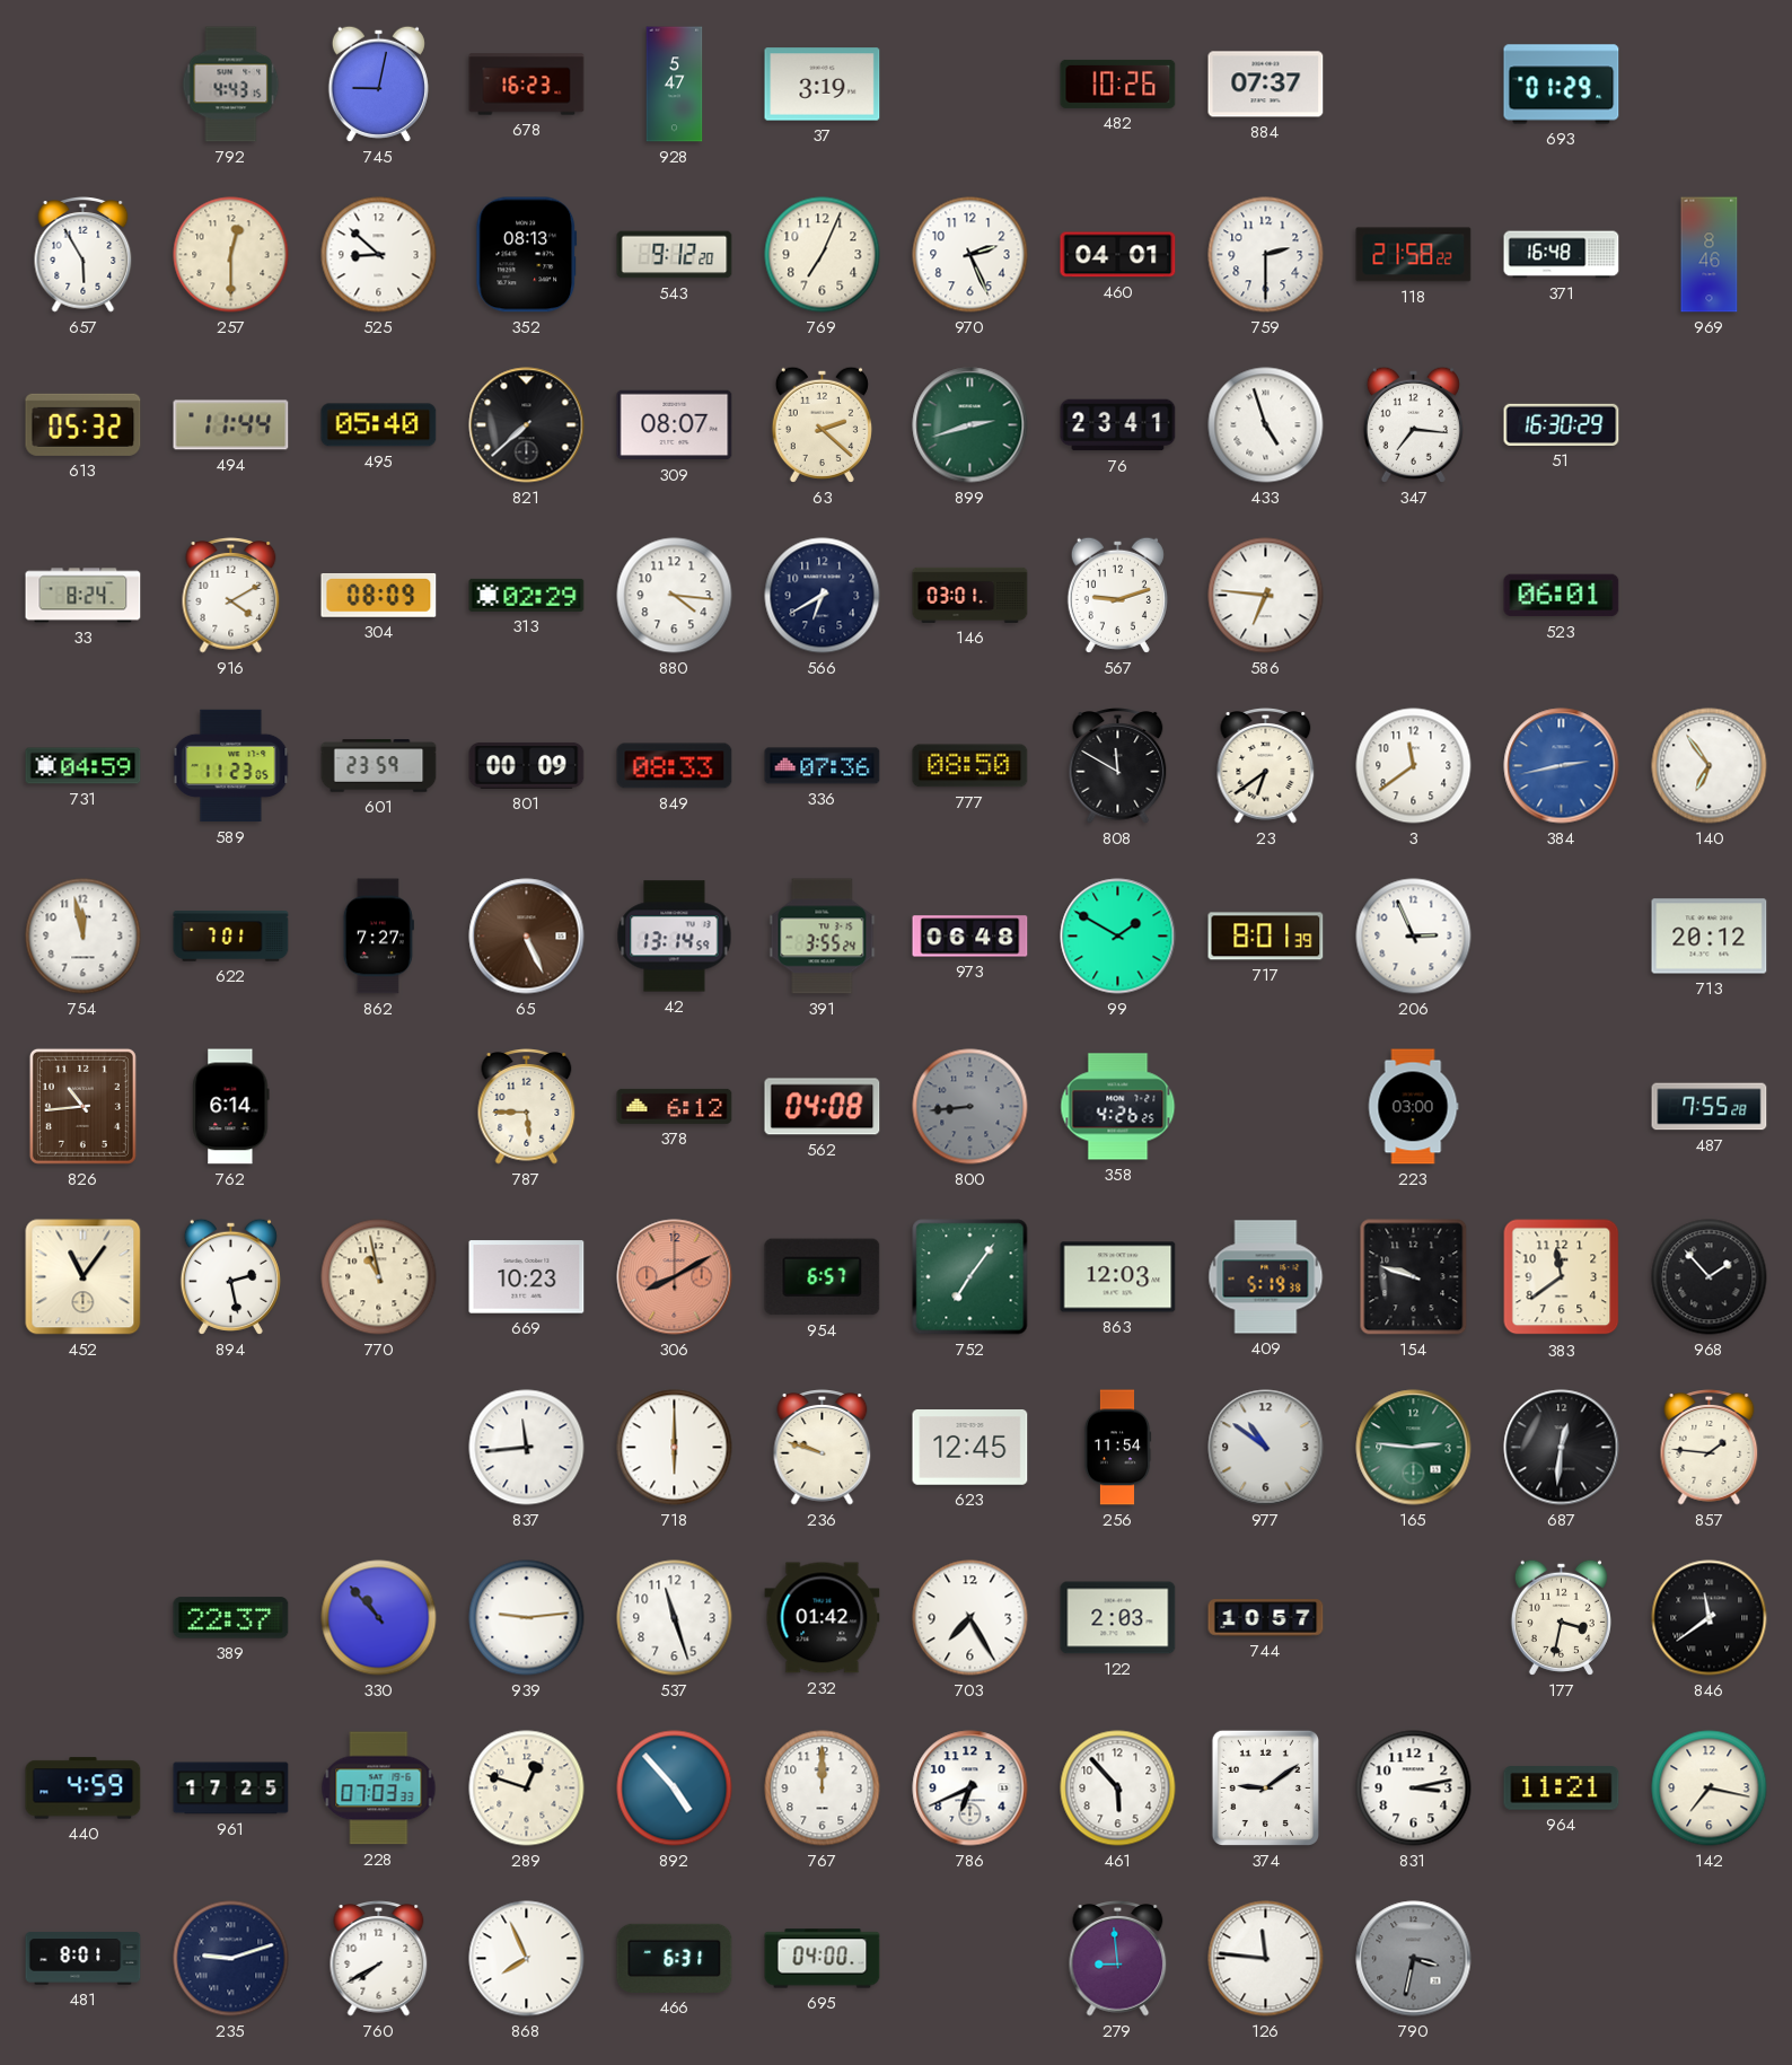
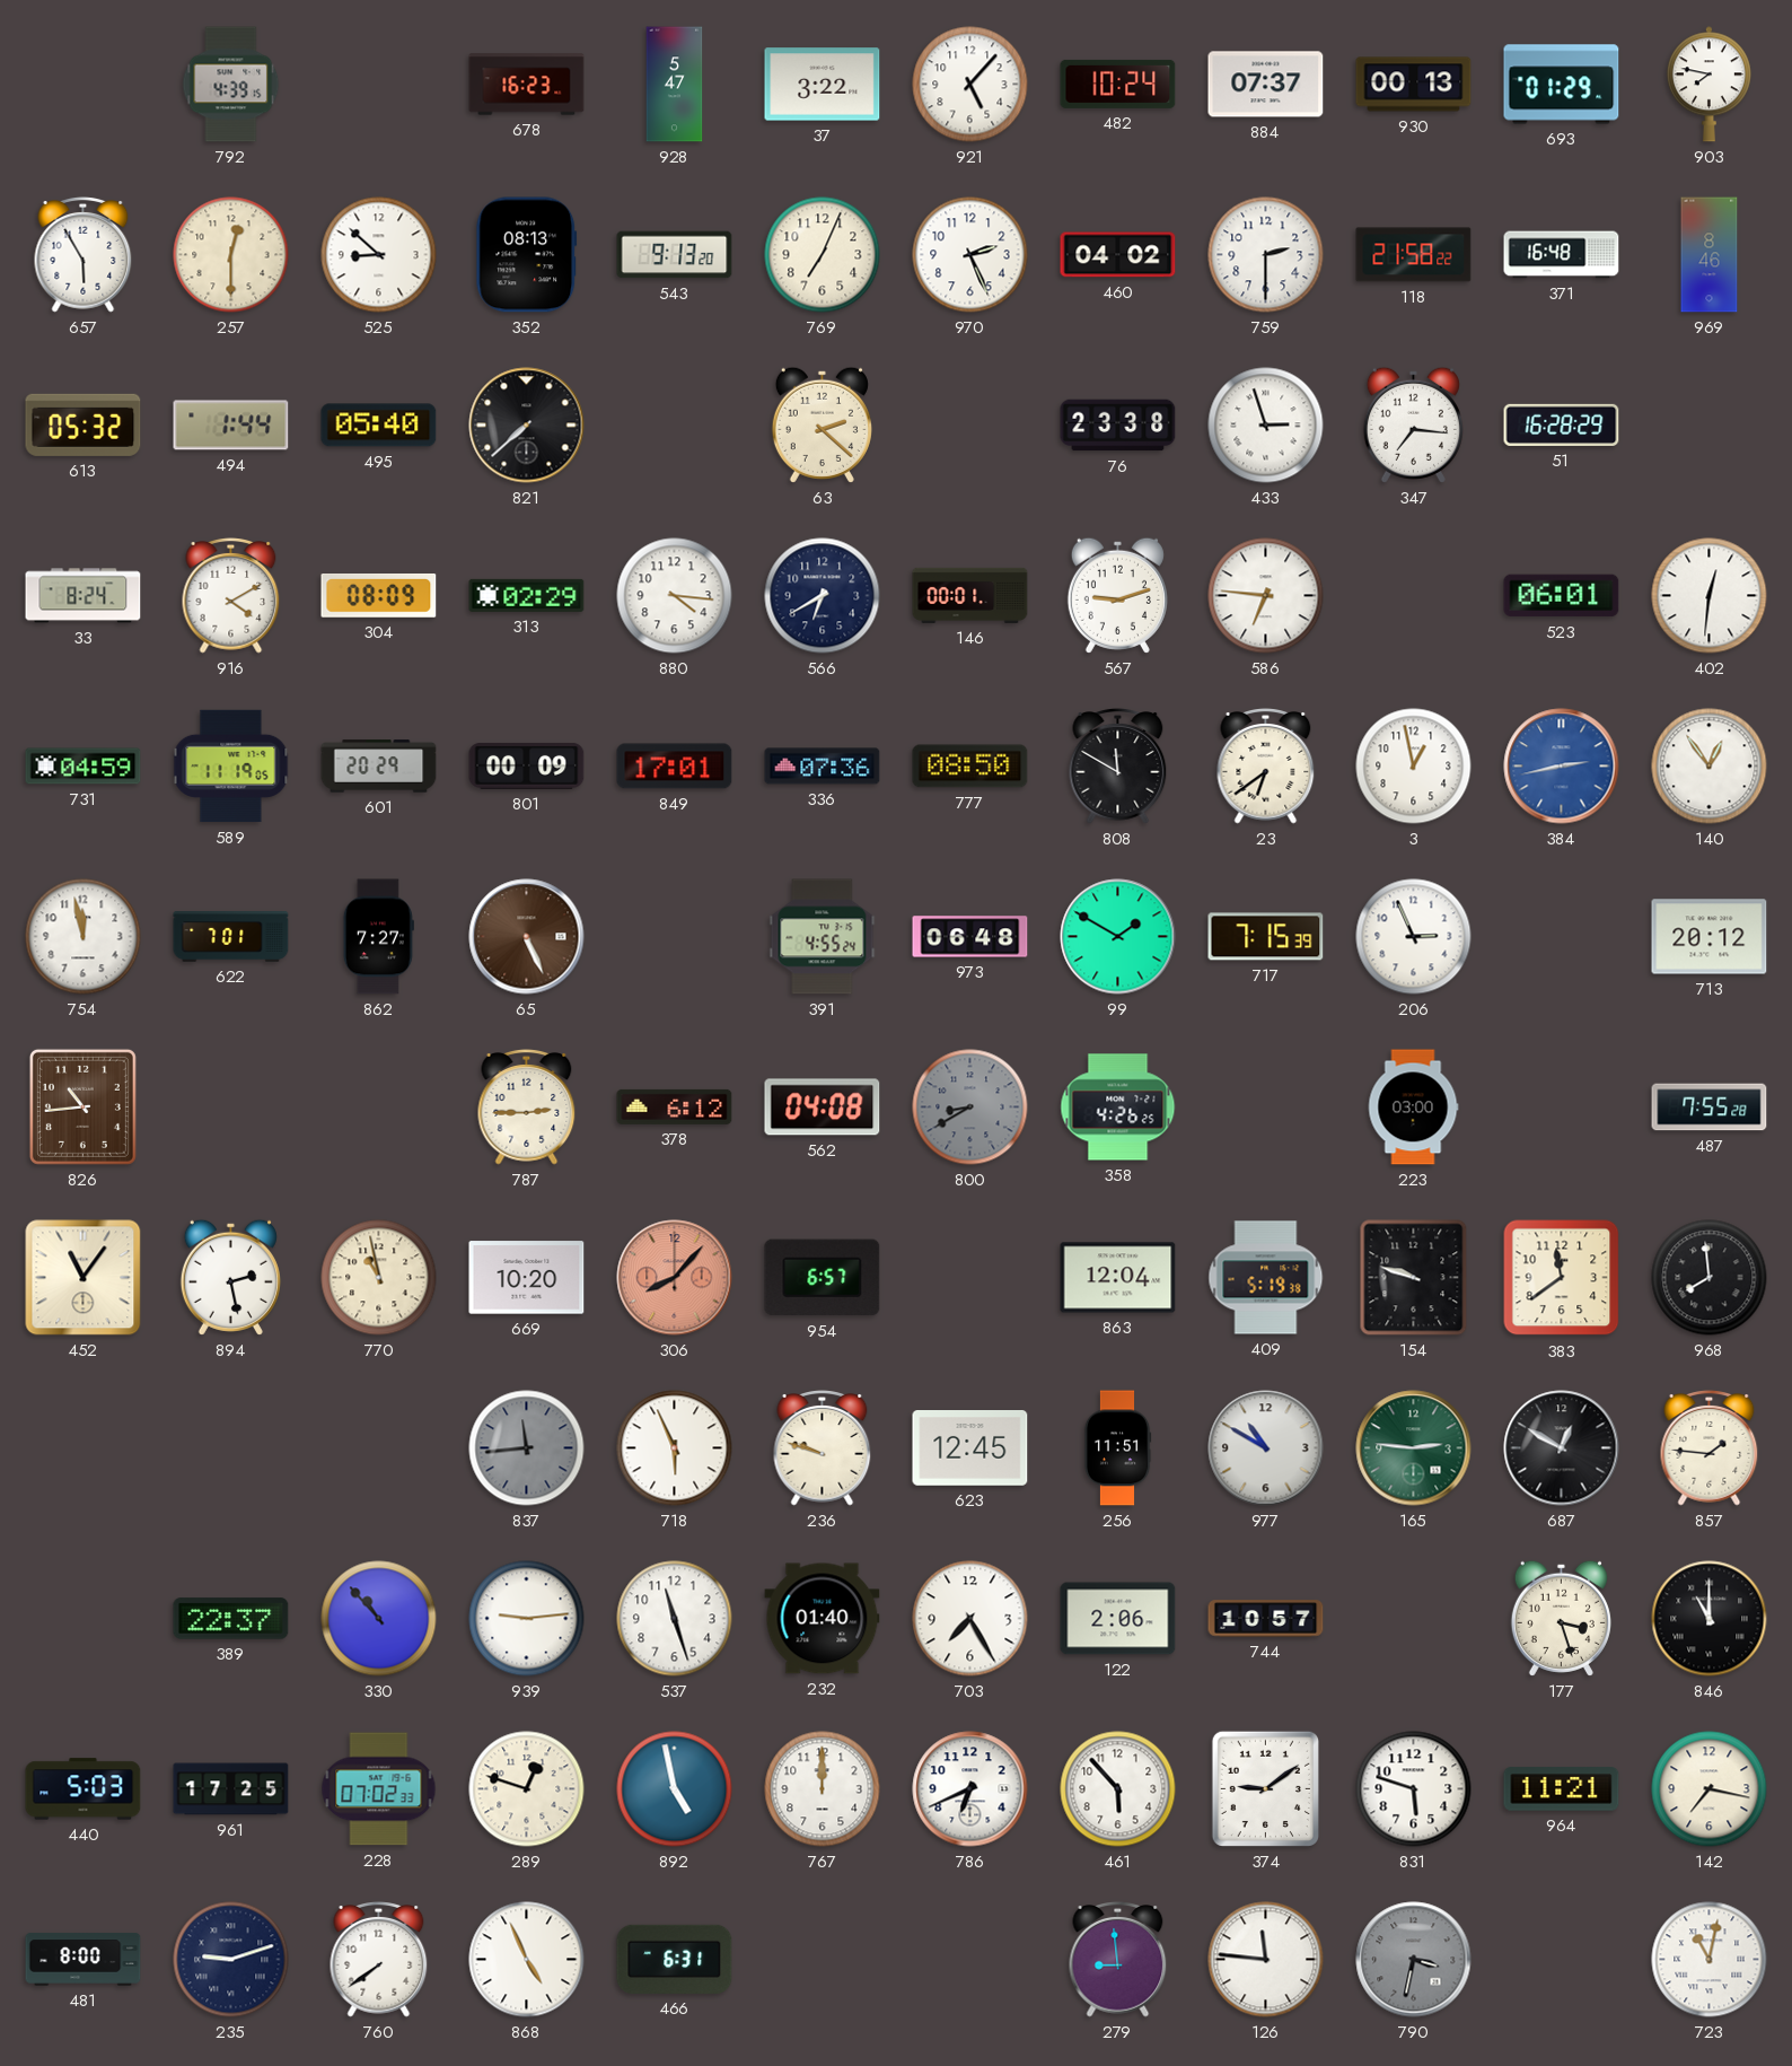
792: 4:43 -> 4:39 (231, 85)
745: 9:02 -> none (378, 84)
37: 3:19 -> 3:22 (823, 85)
921: none -> 5:07 (970, 85)
482: 10:26 -> 10:24 (1118, 84)
930: none -> 00:13 (1414, 85)
903: none -> 7:47 (1708, 85)
543: 9:12 -> 9:13 (675, 255)
460: 04:01 -> 04:02 (1118, 255)
494: 11:44 -> 1:44 (231, 426)
309: 08:07 -> none (675, 425)
899: 2:42 -> none (970, 425)
76: 23:41 -> 23:38 (1118, 426)
433: 4:57 -> 2:57 (1266, 426)
51: 16:30 -> 16:28 (1562, 424)
146: 03:01 -> 00:01 (970, 595)
402: none -> 12:31 (1710, 596)
589: 11:23 -> 11:19 (231, 767)
601: 23:59 -> 20:29 (379, 767)
849: 08:33 -> 17:01 (675, 767)
3: 11:39 -> 12:58 (1414, 767)
140: 6:54 -> 12:54 (1710, 767)
42: 13:14 -> none (675, 937)
391: 3:55 -> 4:55 (823, 937)
717: 8:01 -> 7:15 (1266, 937)
762: 6:14 -> none (231, 1107)
787: 5:45 -> 2:45 (527, 1108)
800: 8:44 -> 8:40 (970, 1108)
669: 10:23 -> 10:20 (527, 1278)
306: 8:10 -> 8:07 (675, 1278)
752: 7:06 -> none (970, 1277)
863: 12:03 -> 12:04 (1118, 1278)
968: 1:53 -> 7:59 (1710, 1278)
837 dial: white -> grey (527, 1448)
718: 6:00 -> 5:56 (675, 1448)
256: 11:54 -> 11:51 (1117, 1448)
977: 10:51 -> 10:50 (1266, 1448)
687: 12:31 -> 12:50 (1562, 1448)
232: 01:42 -> 01:40 (823, 1619)
122: 2:03 -> 2:06 (1118, 1619)
177: 3:32 -> 3:27 (1561, 1618)
846: 11:39 -> 11:00 (1710, 1619)
440: 4:59 -> 5:03 (84, 1789)
228: 07:03 -> 07:02 (379, 1789)
892: 4:53 -> 4:58 (675, 1789)
831: 3:13 -> 5:48 (1414, 1789)
481: 8:01 -> 8:00 (84, 1960)
760: 7:40 -> 7:39 (379, 1960)
868: 7:56 -> 4:56 (527, 1960)
695: 04:00 -> none (823, 1959)
723: none -> 11:02 (1710, 1960)
